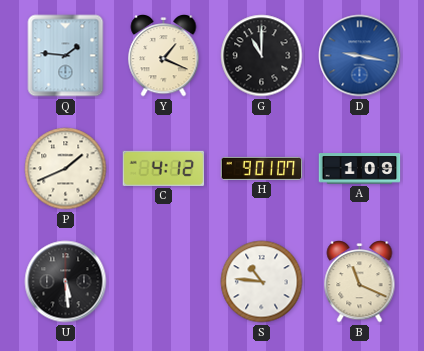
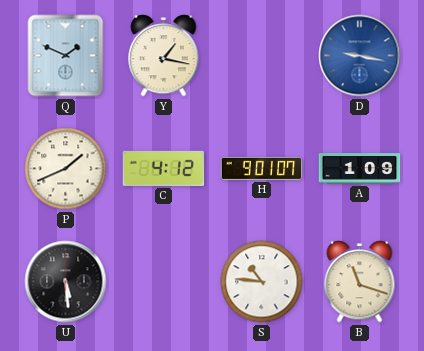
Q: 1:46 -> 1:49 (66, 56)
Y: 1:19 -> 1:17 (164, 56)
G: 11:00 -> none (262, 56)
B: 11:19 -> 11:18 (360, 282)
